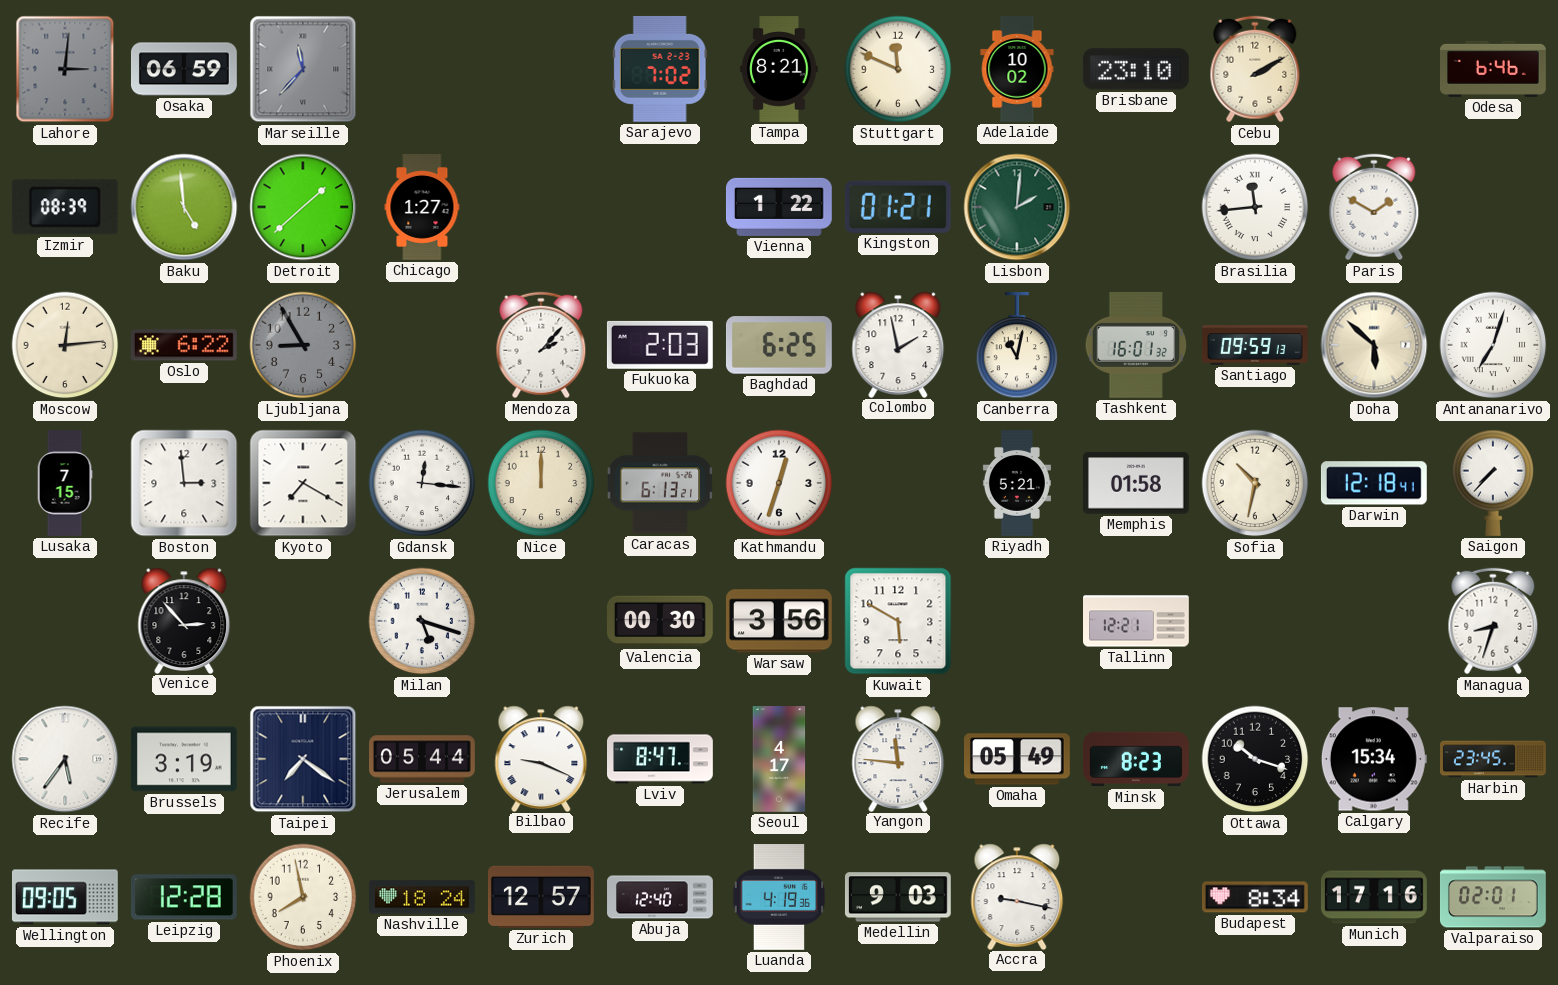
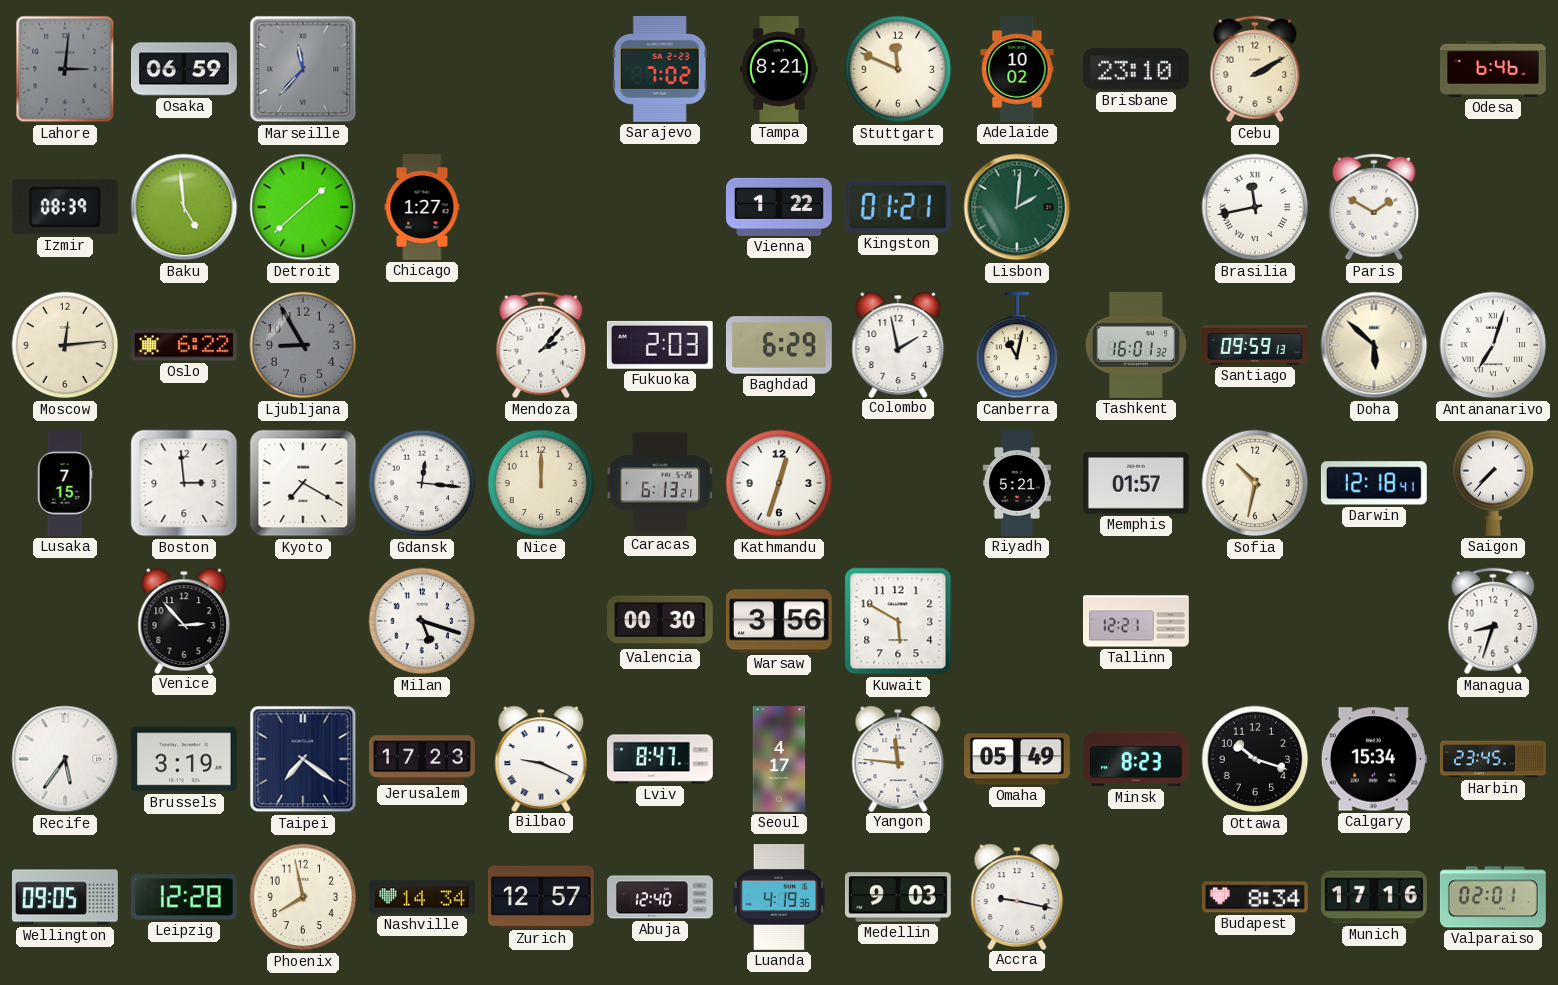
Brasilia: 11:44 -> 11:43 (1255, 207)
Baghdad: 6:25 -> 6:29 (779, 345)
Memphis: 01:58 -> 01:57 (1136, 483)
Jerusalem: 05:44 -> 17:23 (423, 759)
Nashville: 18:24 -> 14:34 (423, 897)
